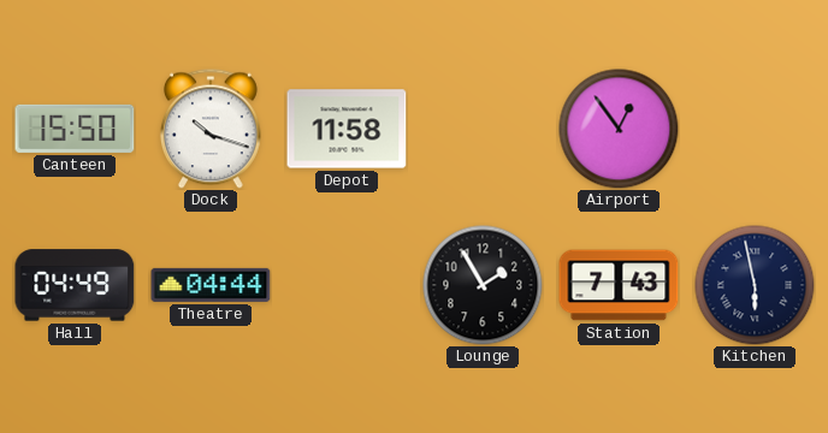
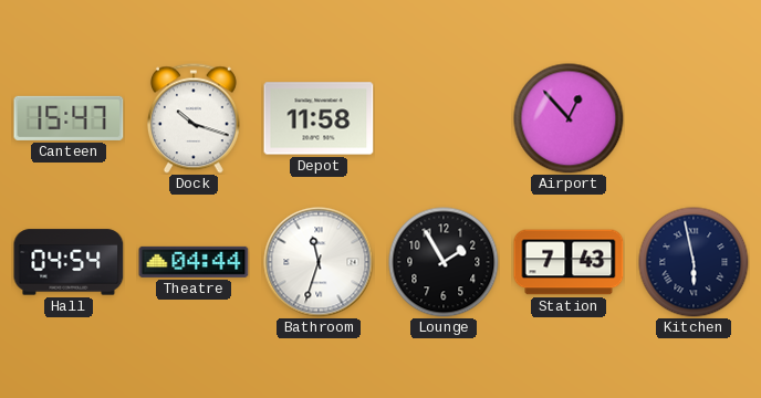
Canteen: 15:50 -> 15:47 (69, 118)
Airport: 12:54 -> 12:53 (569, 118)
Hall: 04:49 -> 04:54 (69, 262)
Bathroom: none -> 11:33 (319, 262)
